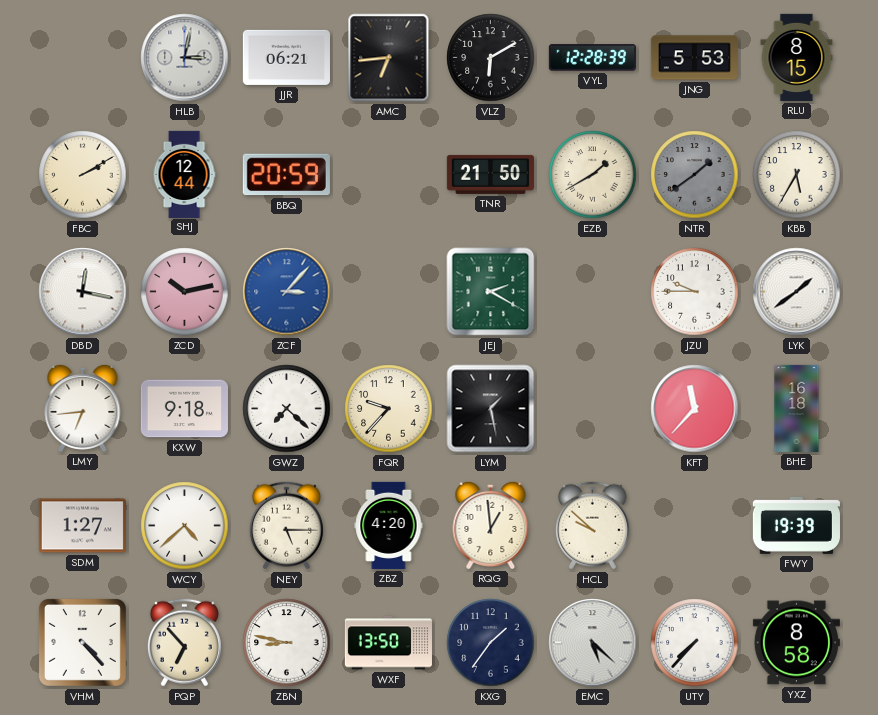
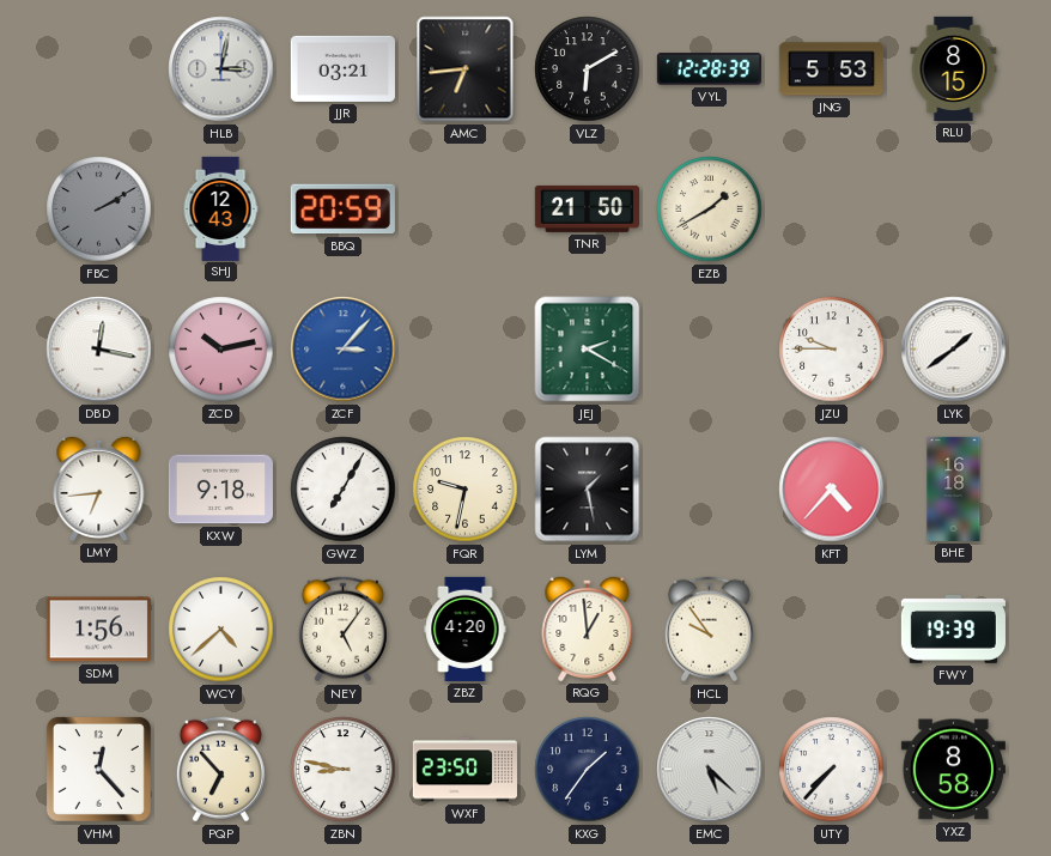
JJR: 06:21 -> 03:21 (342, 68)
FBC dial: cream -> grey (99, 210)
SHJ: 12:44 -> 12:43 (220, 208)
NTR: 1:39 -> none (695, 175)
KBB: 5:35 -> none (797, 175)
GWZ: 7:22 -> 7:05 (344, 490)
FQR: 9:37 -> 9:32 (466, 490)
KFT: 11:37 -> 4:37 (832, 490)
SDM: 1:27 -> 1:56 (98, 630)
NEY: 5:15 -> 5:06 (342, 630)
HCL: 9:52 -> 9:54 (709, 630)
VHM: 4:23 -> 12:23 (98, 769)
WXF: 13:50 -> 23:50 (464, 770)
